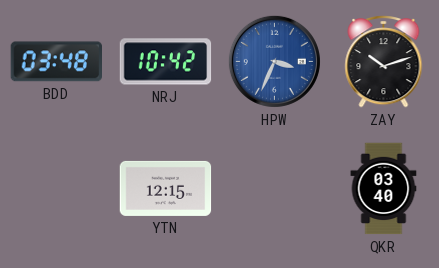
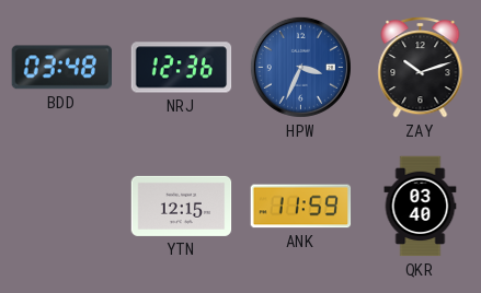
NRJ: 10:42 -> 12:36 (182, 68)
ANK: none -> 11:59 (301, 207)
